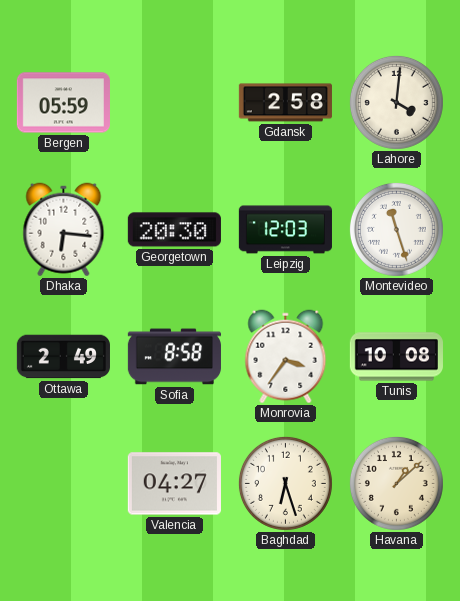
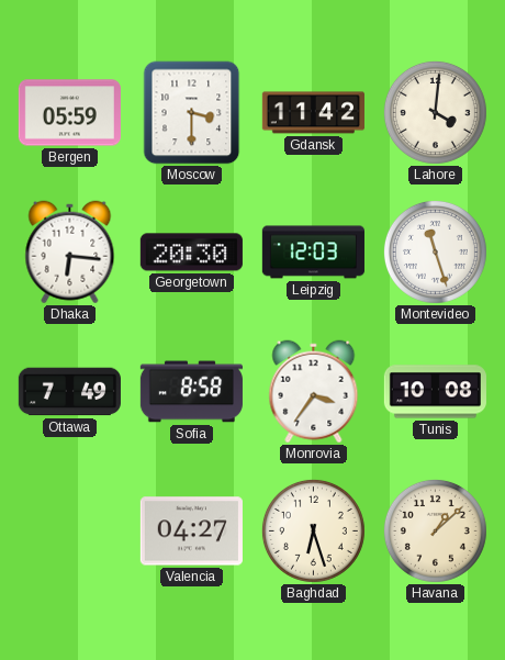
Moscow: none -> 3:30 (192, 113)
Gdansk: 2:58 -> 11:42 (313, 113)
Ottawa: 2:49 -> 7:49 (69, 392)
